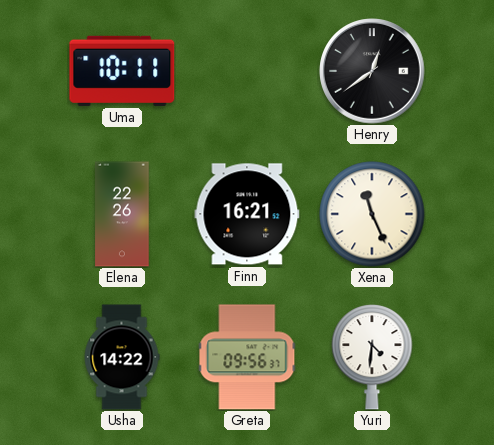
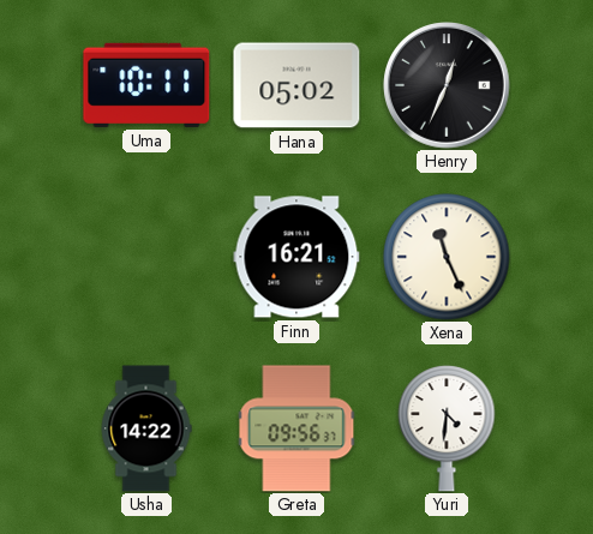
Hana: none -> 05:02 (296, 85)
Henry: 12:39 -> 12:34 (447, 85)
Elena: 22:26 -> none (122, 214)
